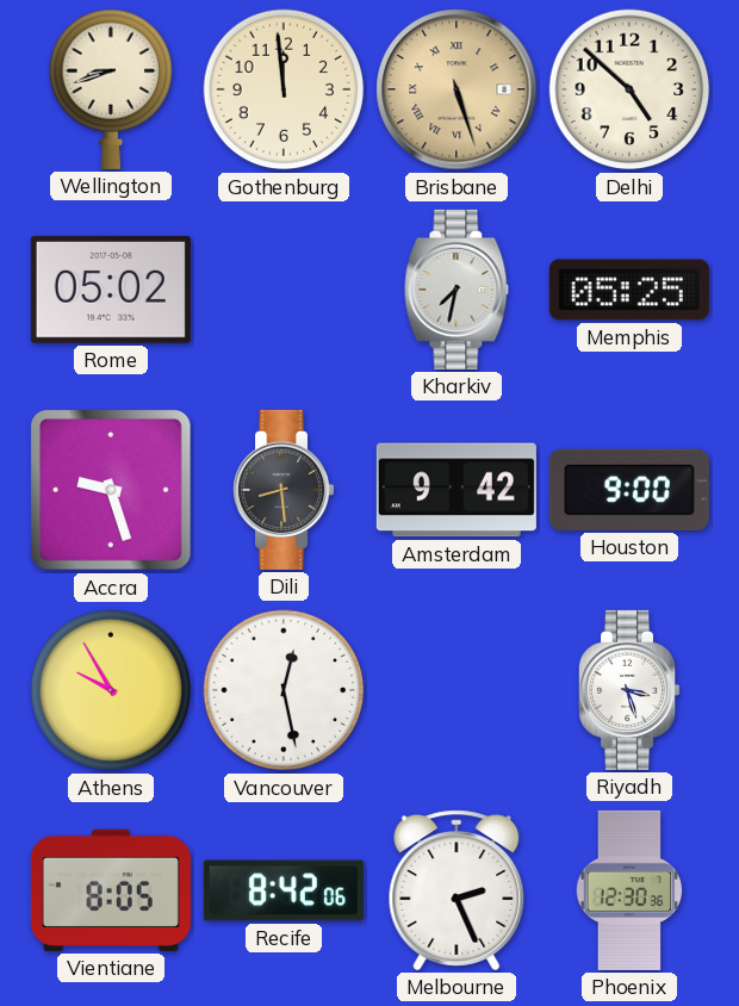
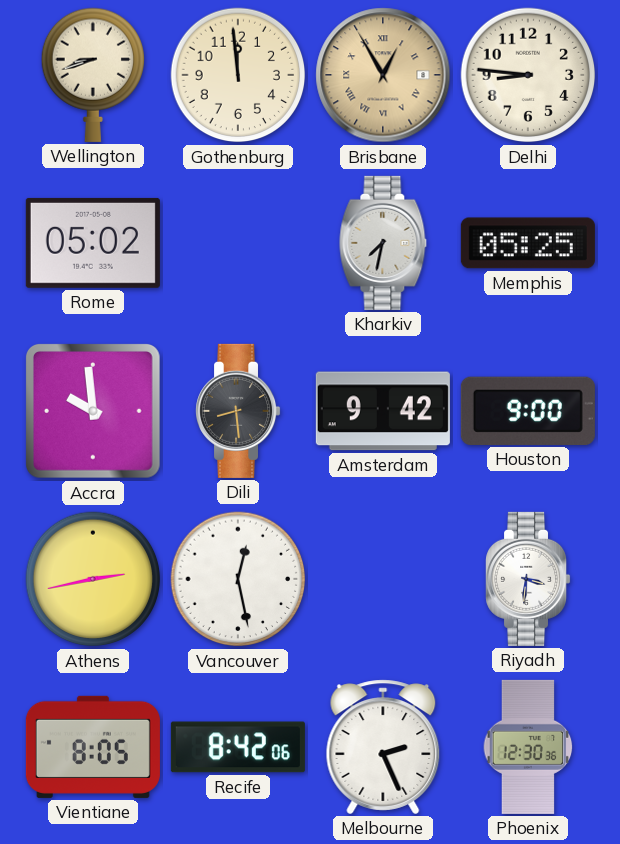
Brisbane: 5:27 -> 12:55 (383, 75)
Delhi: 4:52 -> 8:46 (528, 75)
Accra: 9:27 -> 9:59 (94, 412)
Athens: 9:55 -> 2:43 (93, 579)
Riyadh: 3:27 -> 3:31 (528, 579)
